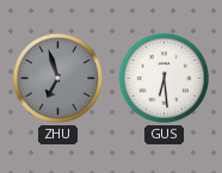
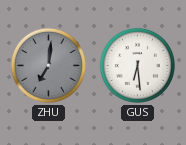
ZHU: 6:57 -> 7:01 (48, 65)
